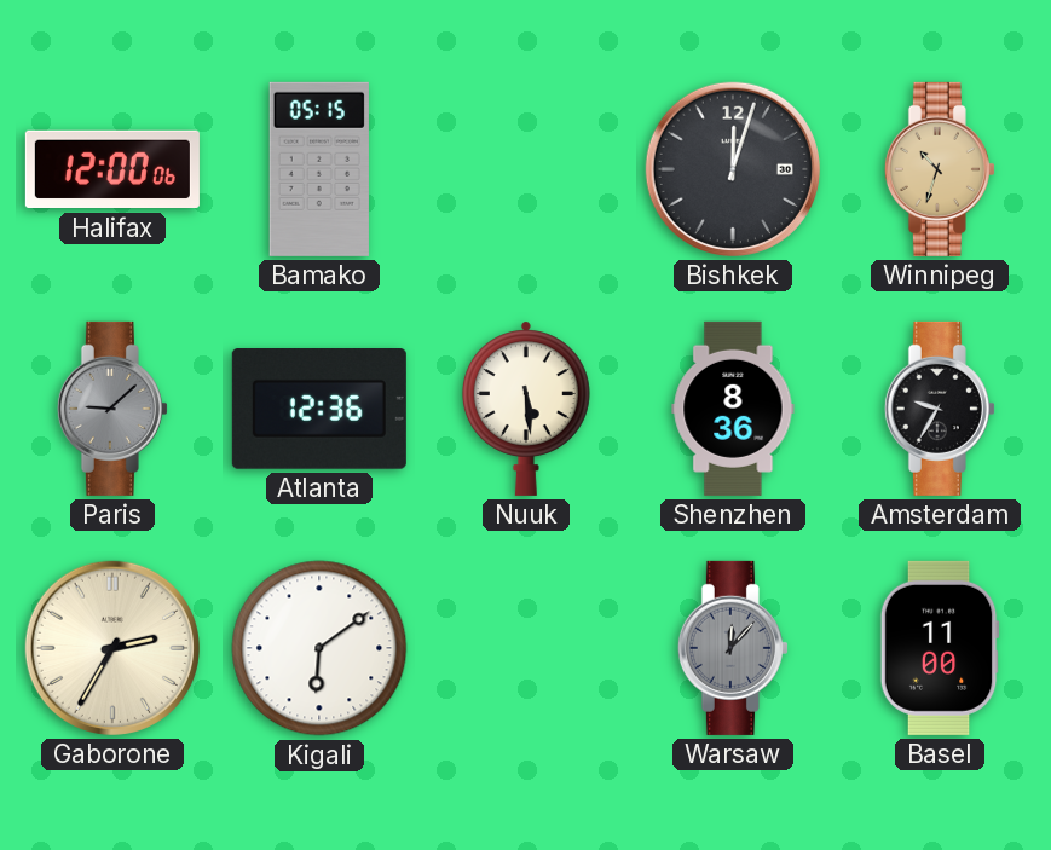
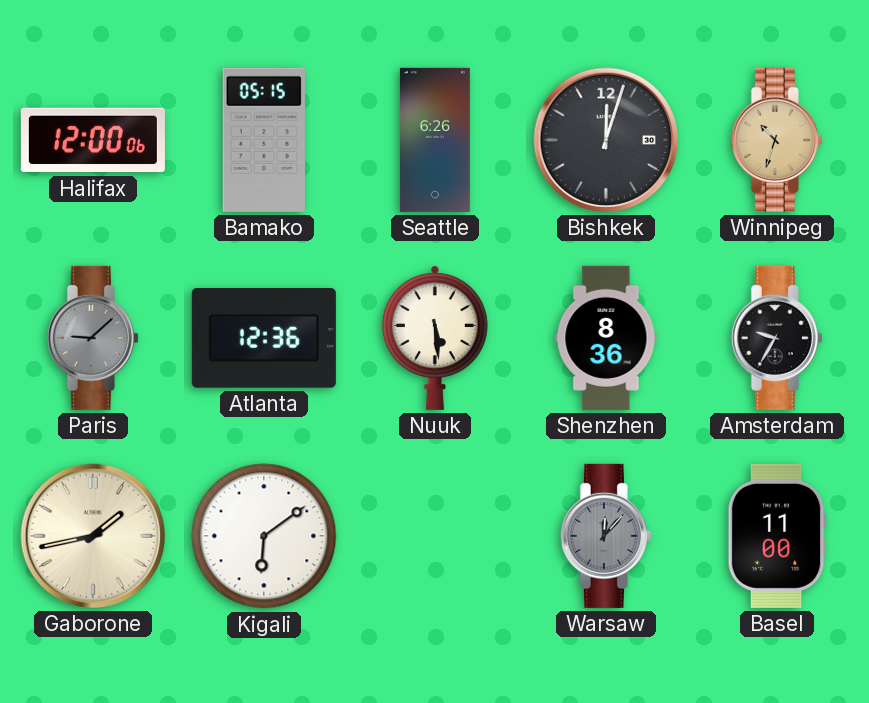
Seattle: none -> 6:26 (435, 140)
Gaborone: 2:35 -> 1:43 (93, 536)
